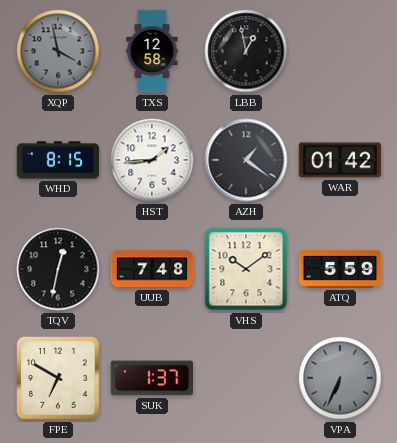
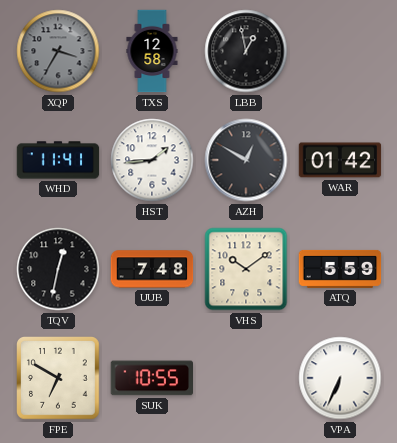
XQP: 3:58 -> 3:35 (58, 51)
WHD: 8:15 -> 11:41 (58, 160)
AZH: 1:21 -> 12:50 (246, 160)
SUK: 1:37 -> 10:55 (152, 378)
VPA dial: grey -> white (340, 378)
